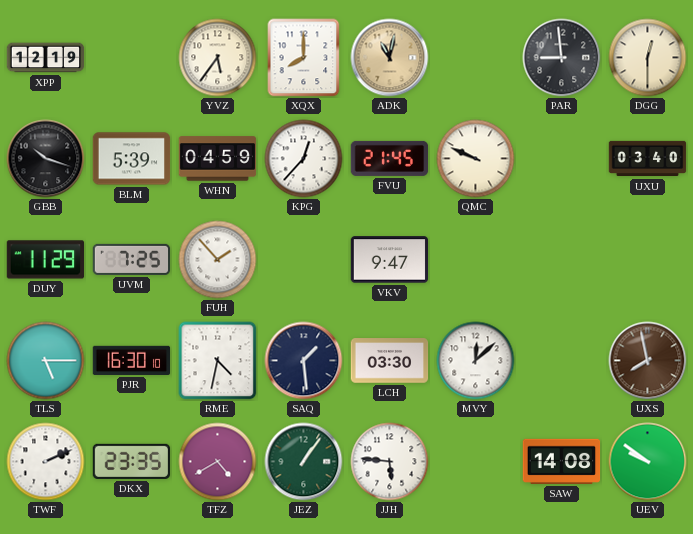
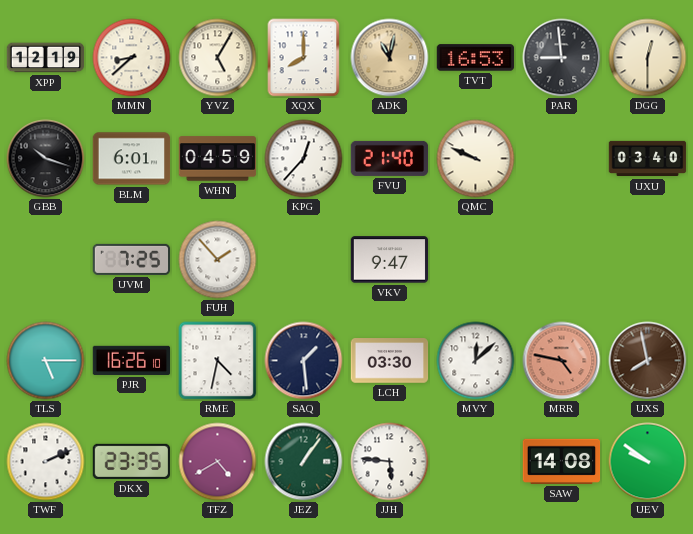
MMN: none -> 8:38 (132, 58)
YVZ: 5:36 -> 5:05 (218, 58)
TVT: none -> 16:53 (476, 58)
BLM: 5:39 -> 6:01 (132, 159)
FVU: 21:45 -> 21:40 (390, 158)
DUY: 11:29 -> none (46, 260)
PJR: 16:30 -> 16:26 (132, 360)
MRR: none -> 4:47 (562, 361)
